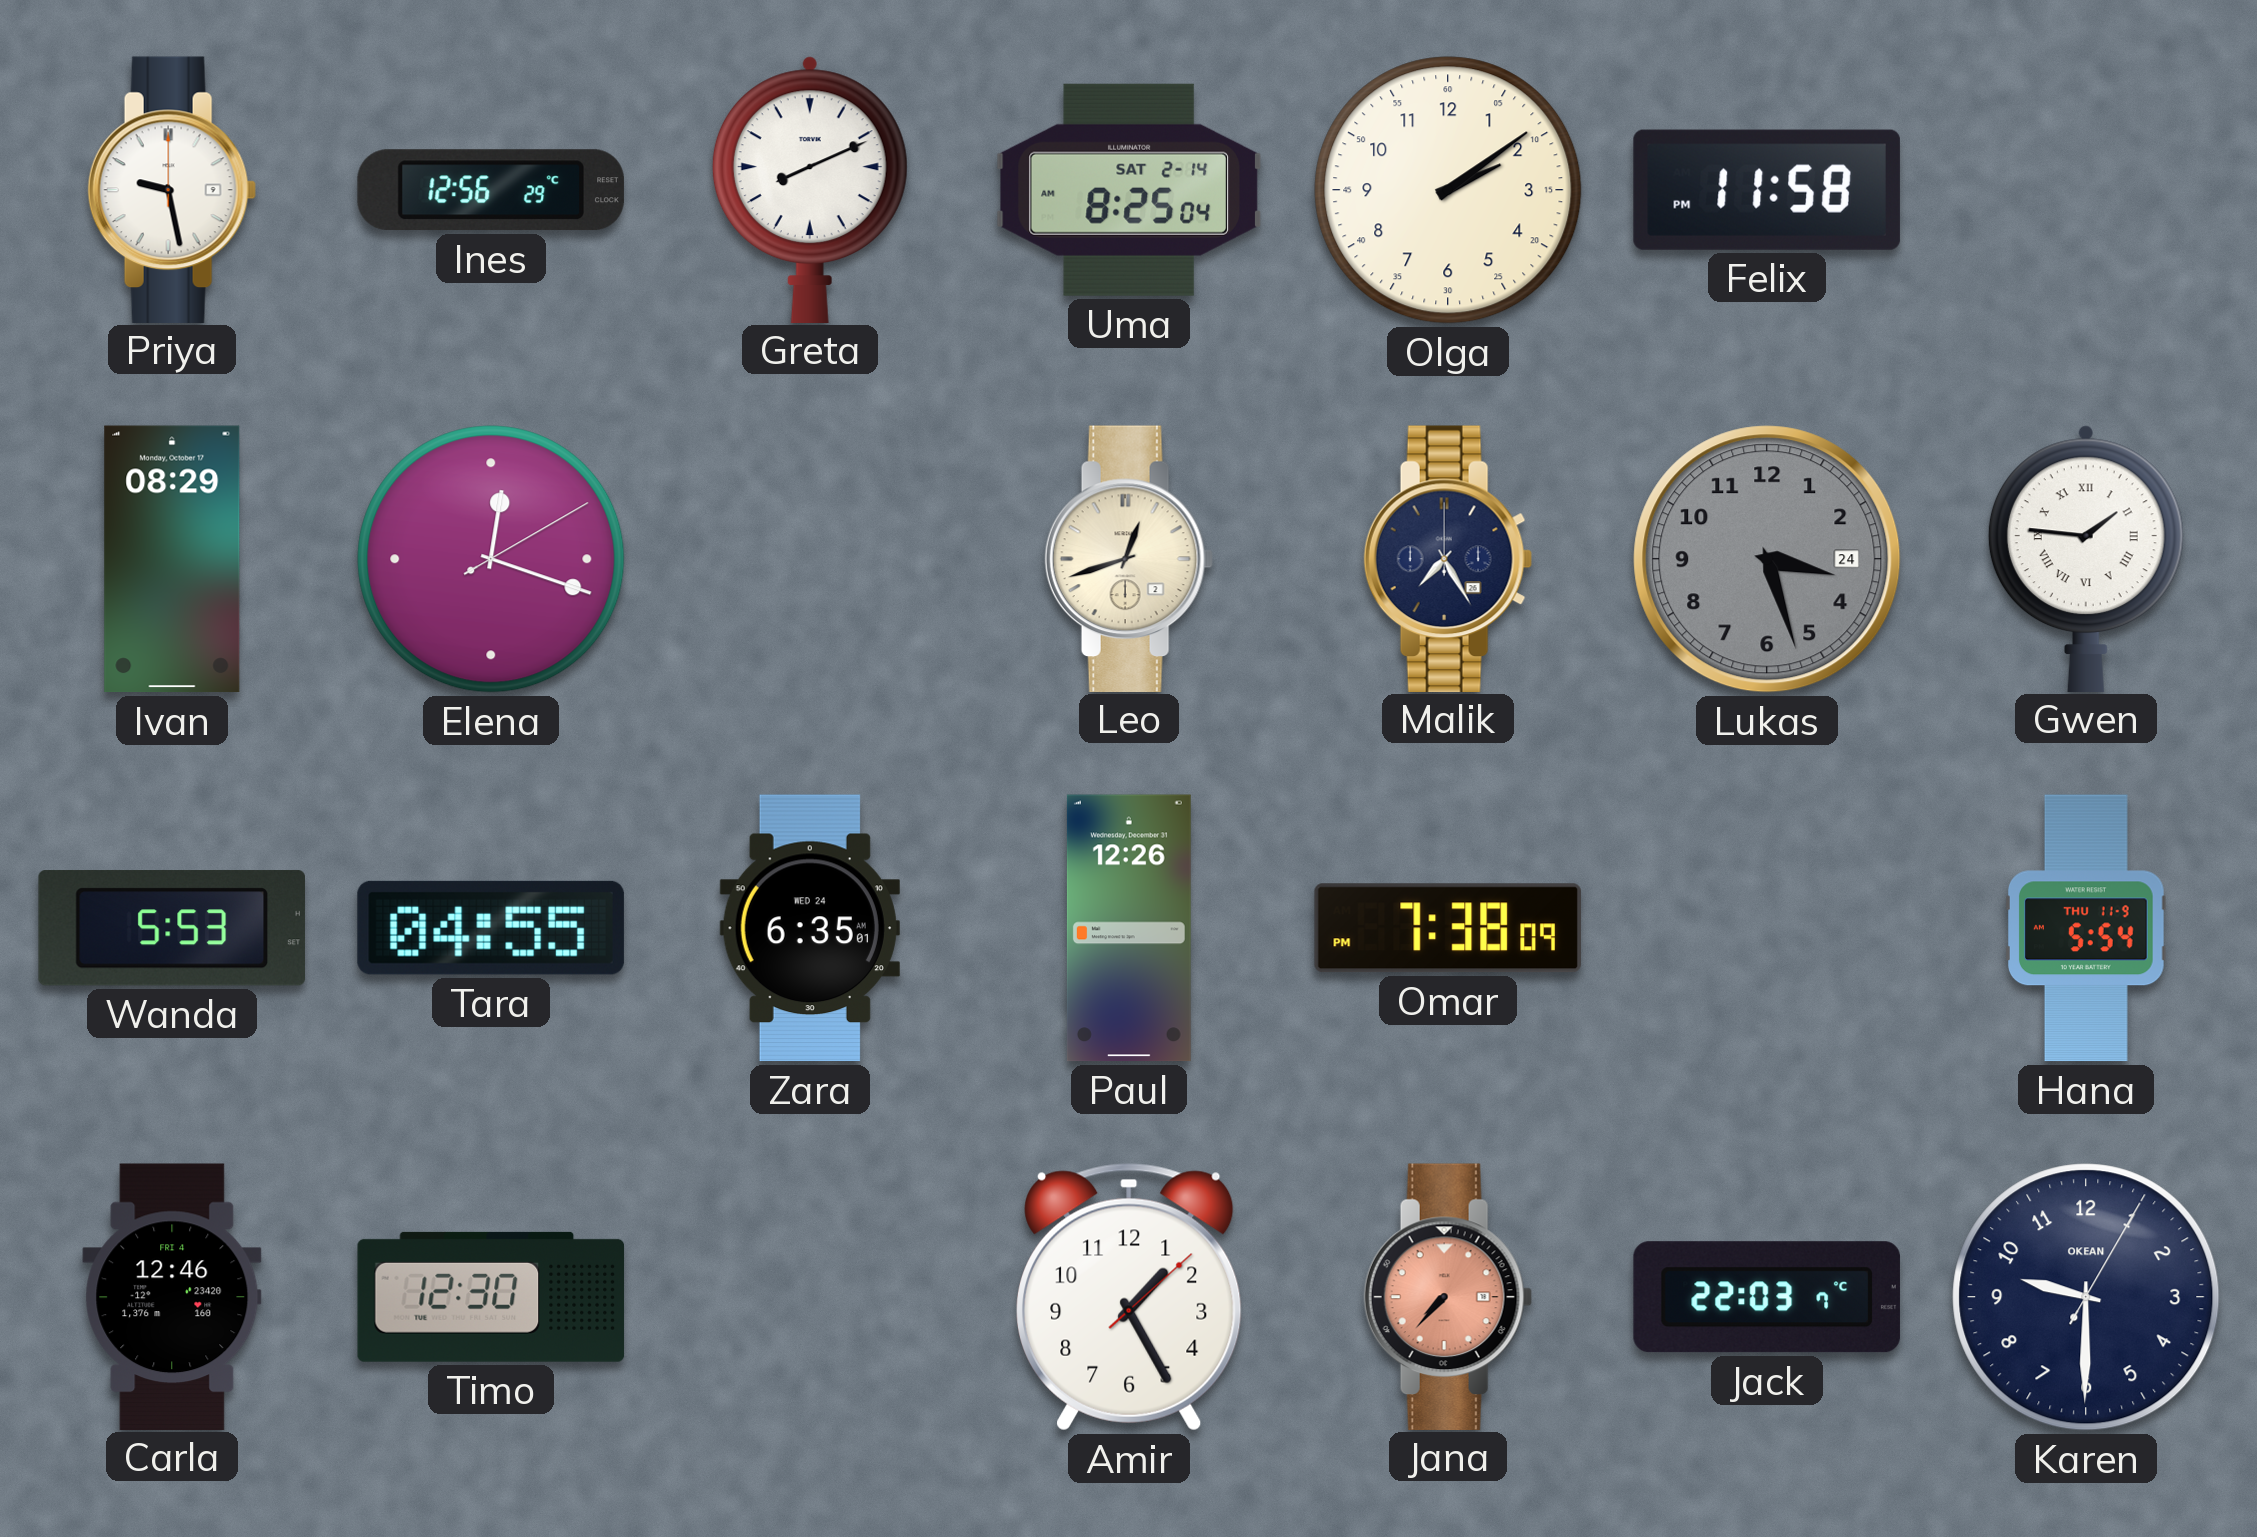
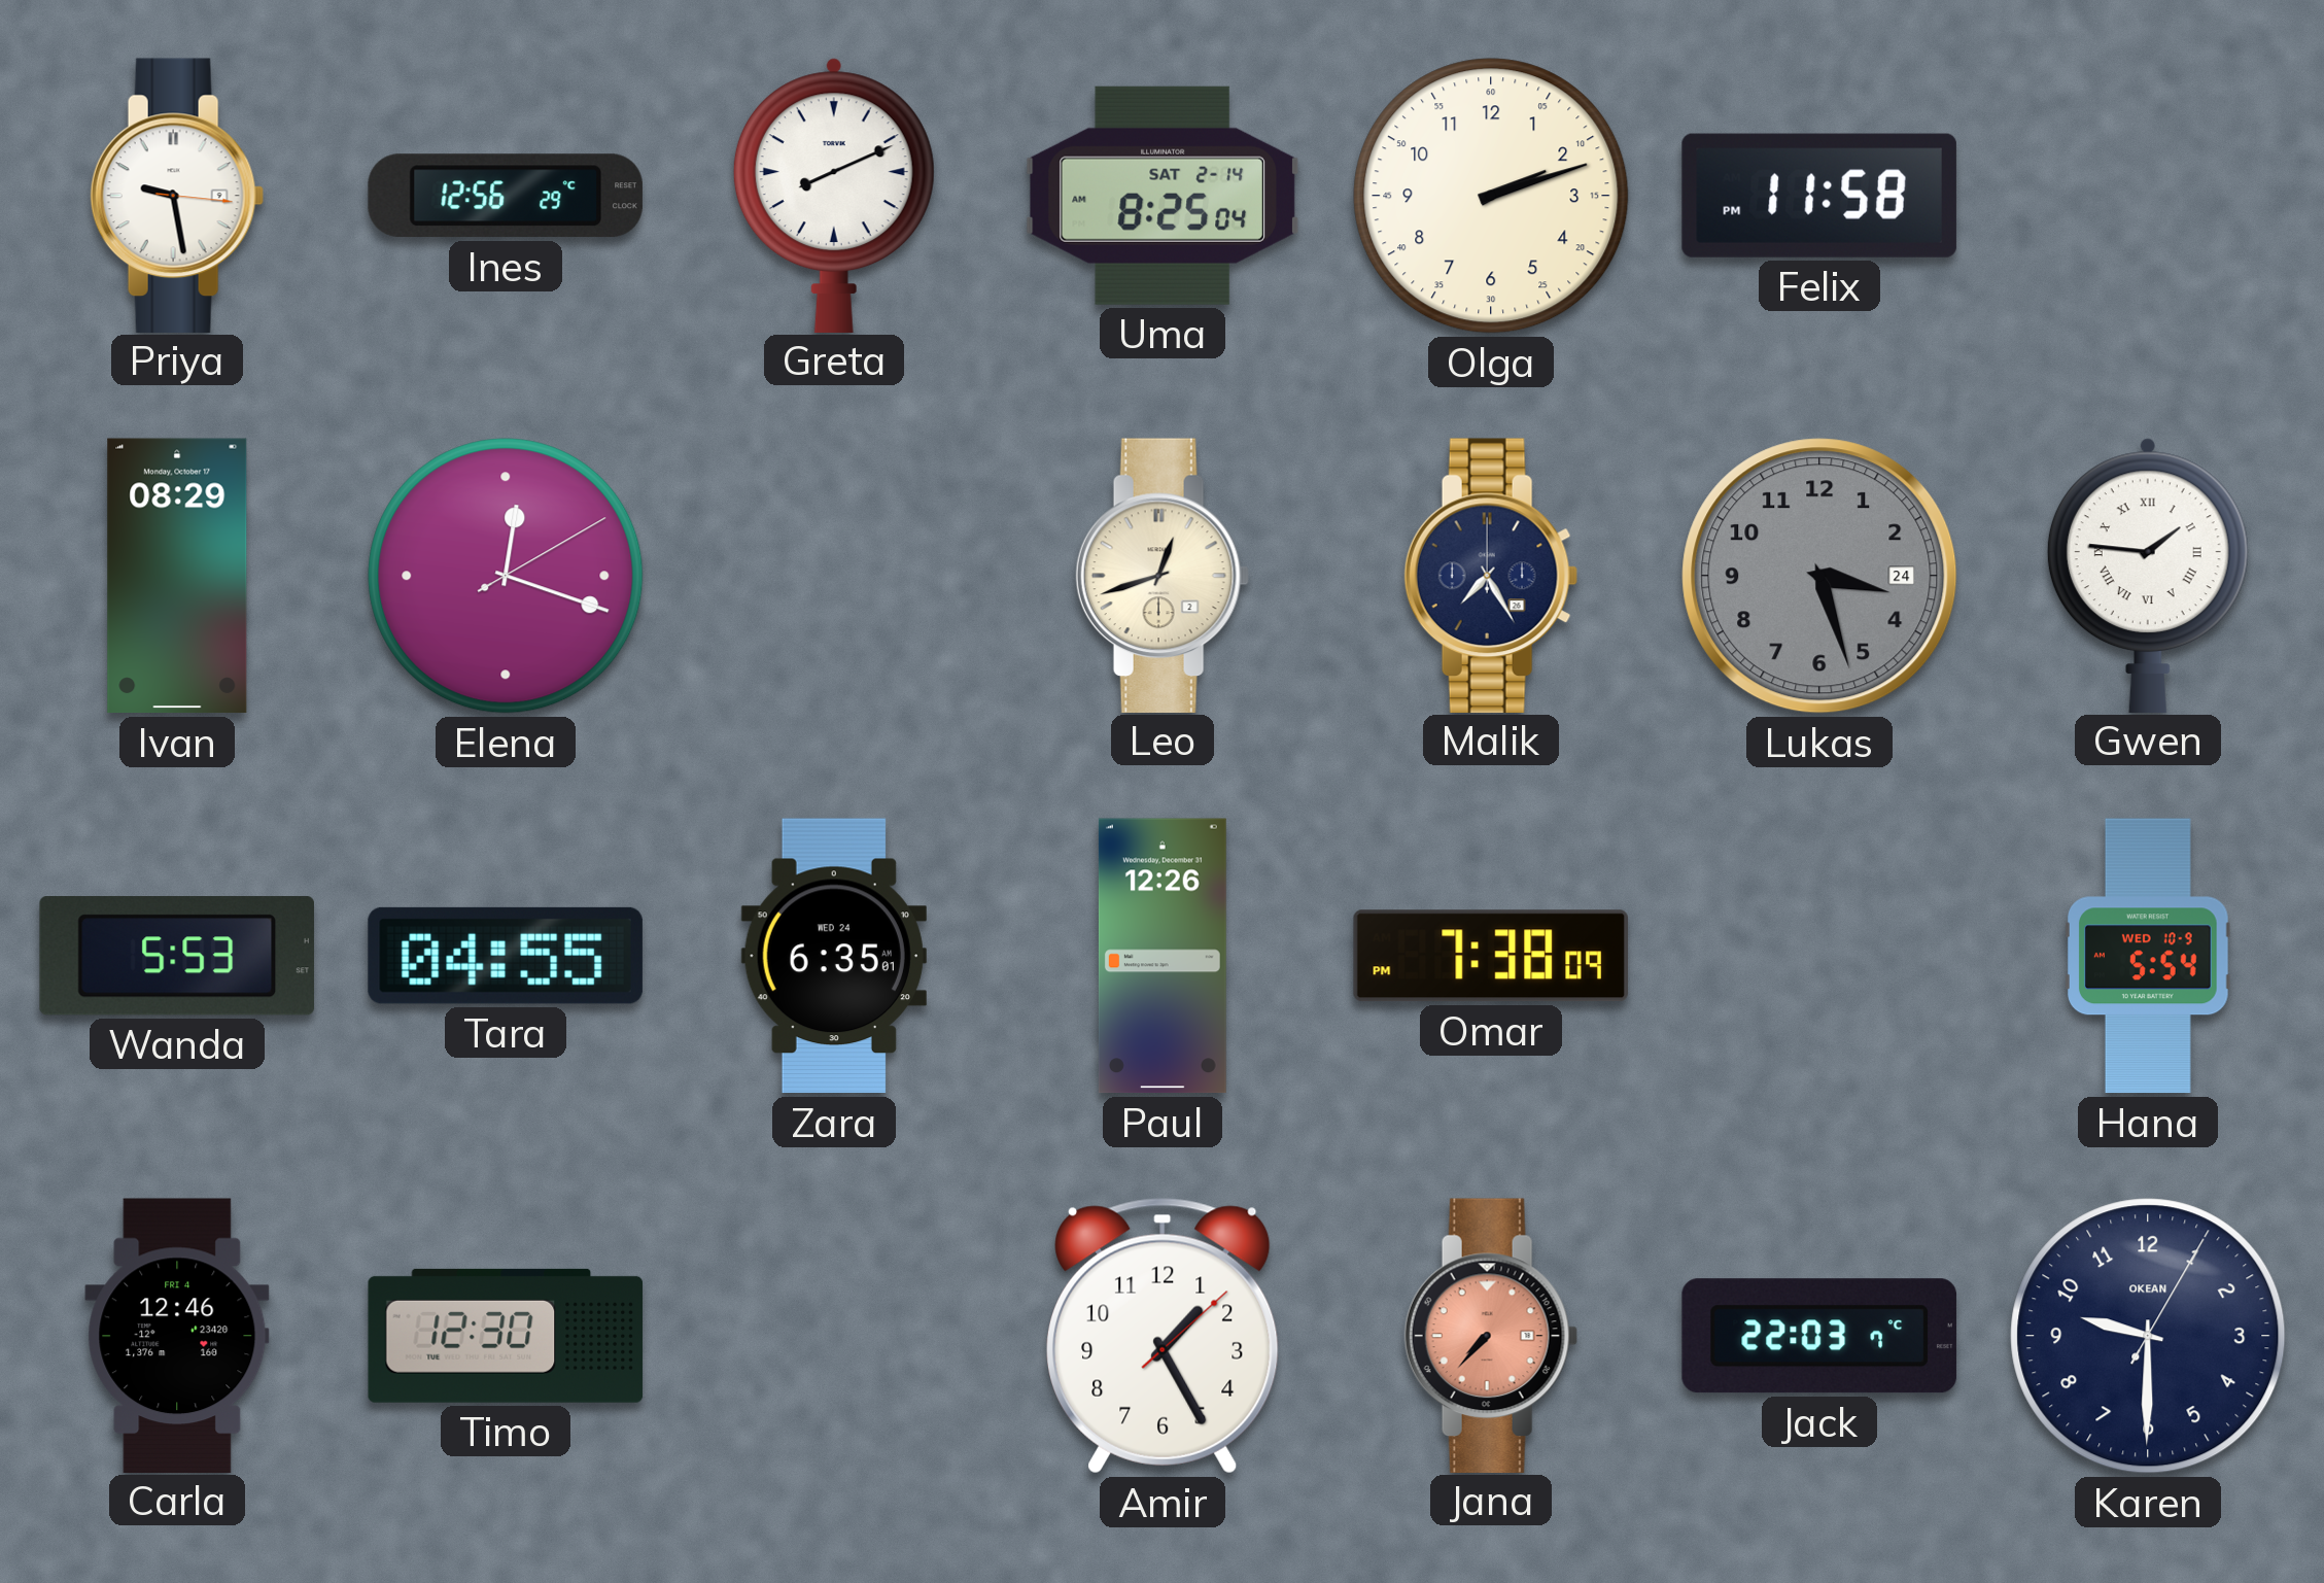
Priya: 9:28:00 -> 9:28:16 (177, 195)
Olga: 2:09 -> 2:12 (1491, 196)
Hana date: THU 11-9 -> WED 10-9 (2149, 956)
